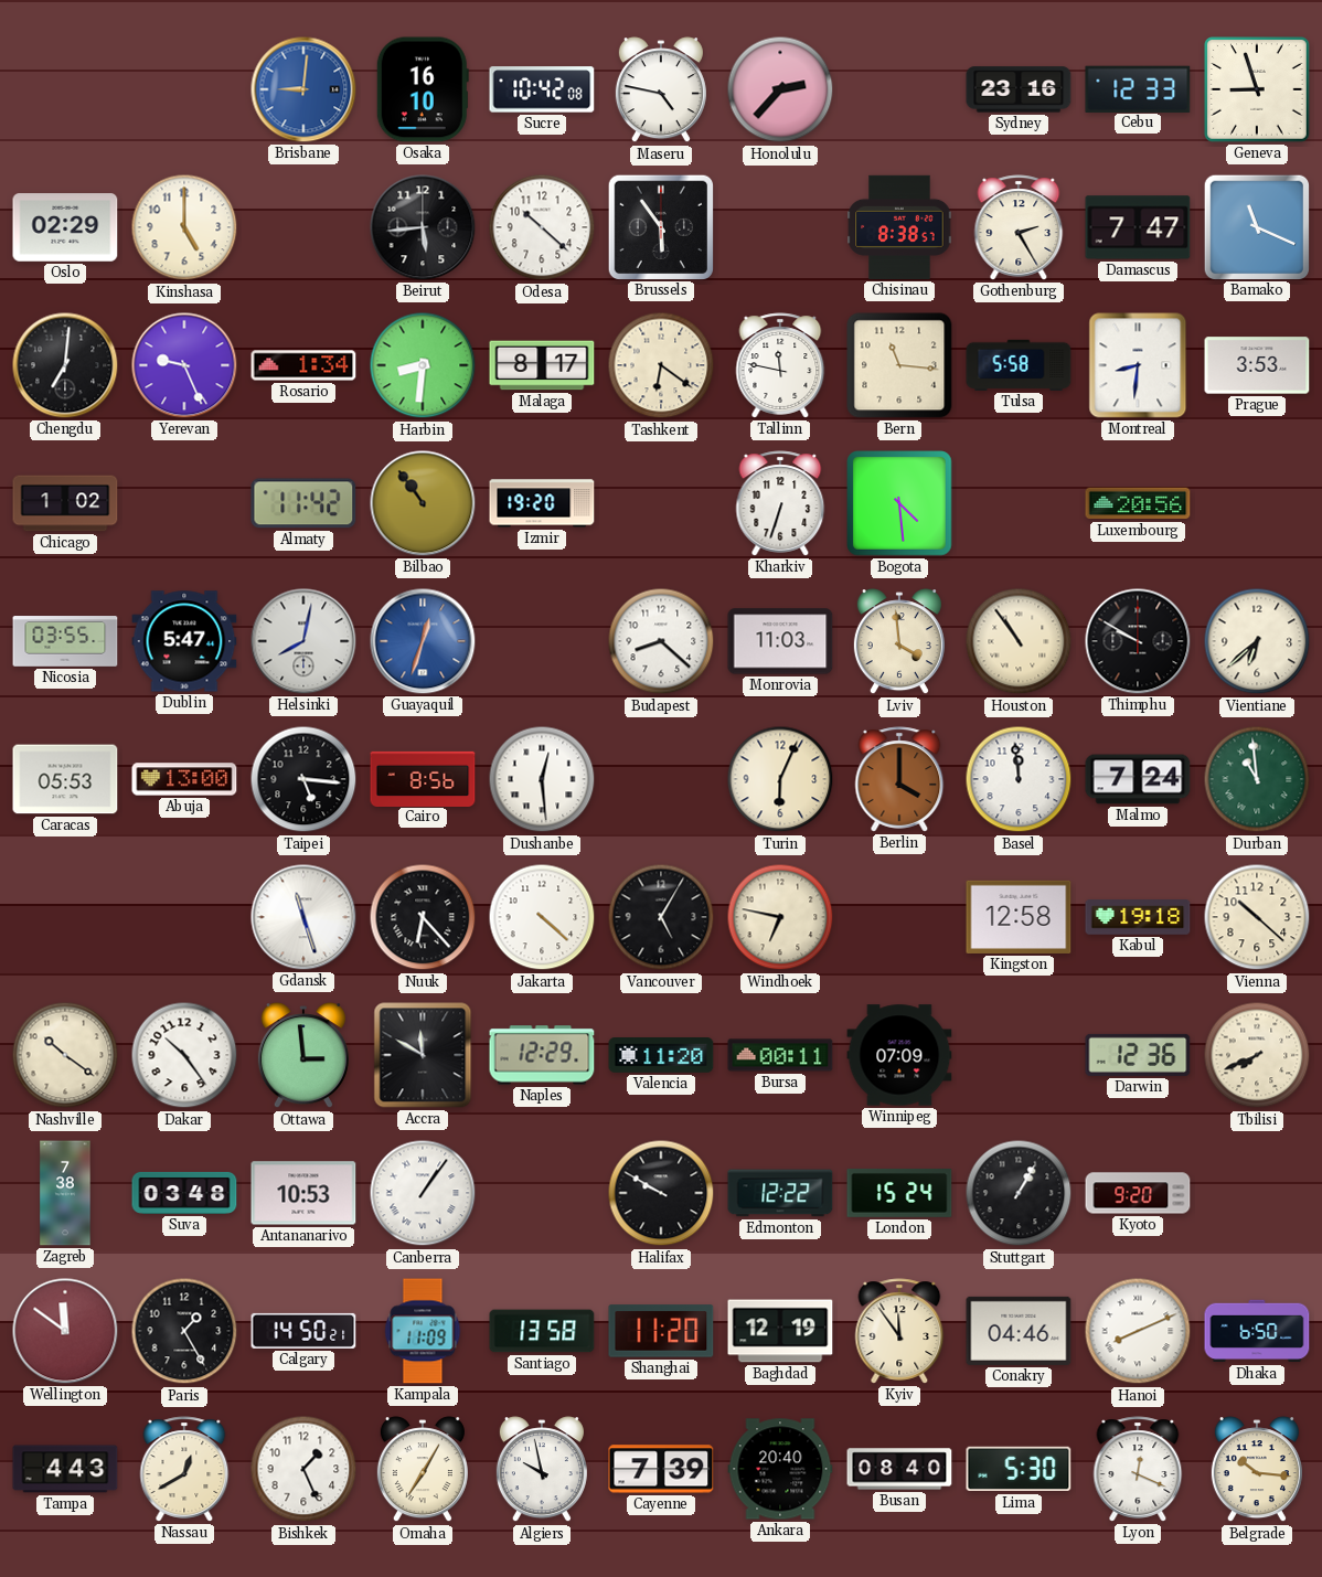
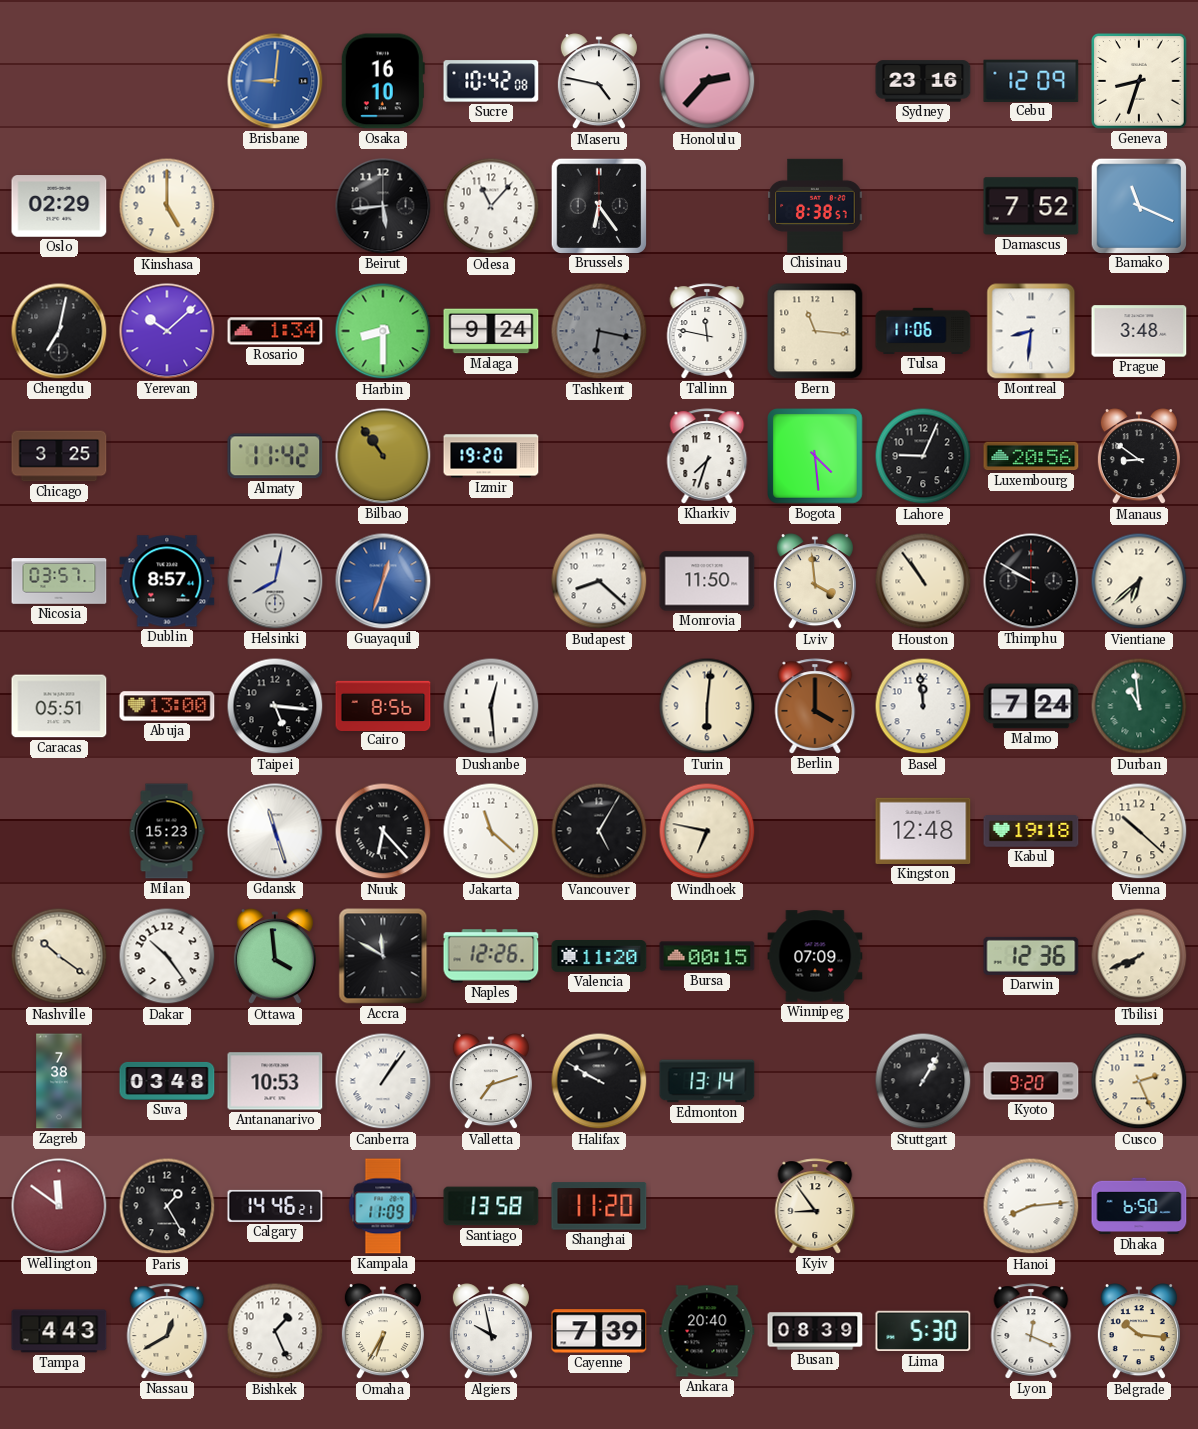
Cebu: 12:33 -> 12:09 (1031, 80)
Geneva: 8:57 -> 8:33 (1140, 82)
Odesa: 10:22 -> 11:07 (491, 206)
Brussels: 5:54 -> 6:24 (598, 205)
Gothenburg: 2:25 -> none (1019, 227)
Damascus: 7:47 -> 7:52 (1031, 206)
Chengdu: 7:01 -> 7:02 (59, 331)
Yerevan: 9:26 -> 10:08 (167, 331)
Harbin: 8:31 -> 8:30 (383, 331)
Malaga: 8:17 -> 9:24 (491, 331)
Tashkent: 6:21 -> 6:17 (599, 331)
Tashkent dial: cream -> grey (599, 331)
Tulsa: 5:58 -> 11:06 (923, 331)
Prague: 3:53 -> 3:48 (1139, 331)
Chicago: 1:02 -> 3:25 (59, 456)
Kharkiv: 6:33 -> 7:33 (707, 456)
Lahore: none -> 9:04 (923, 456)
Manaus: none -> 8:51 (1139, 457)
Nicosia: 03:55 -> 03:57 (59, 581)
Dublin: 5:47 -> 8:57 (167, 581)
Monrovia: 11:03 -> 11:50 (707, 581)
Caracas: 05:53 -> 05:51 (59, 706)
Turin: 6:04 -> 6:01 (707, 706)
Milan: none -> 15:23 (167, 831)
Jakarta: 4:22 -> 11:22 (491, 831)
Kingston: 12:58 -> 12:48 (923, 831)
Ottawa: 2:59 -> 3:59 (275, 957)
Naples: 12:29 -> 12:26 (491, 956)
Bursa: 00:11 -> 00:15 (707, 956)
Valletta: none -> 7:12 (491, 1082)
Edmonton: 12:22 -> 13:14 (707, 1081)
London: 15:24 -> none (899, 1193)
Cusco: none -> 2:26 (1139, 1081)
Calgary: 14:50 -> 14:46 (275, 1206)
Baghdad: 12:19 -> none (780, 1331)
Kyiv: 11:54 -> 8:54 (815, 1206)
Conakry: 04:46 -> none (1019, 1331)
Hanoi: 8:11 -> 8:14 (1031, 1206)
Omaha: 7:05 -> 6:35 (383, 1332)
Busan: 08:40 -> 08:39 (815, 1331)
